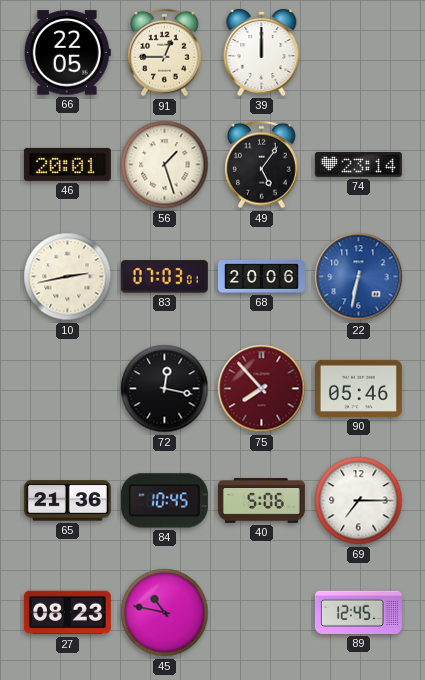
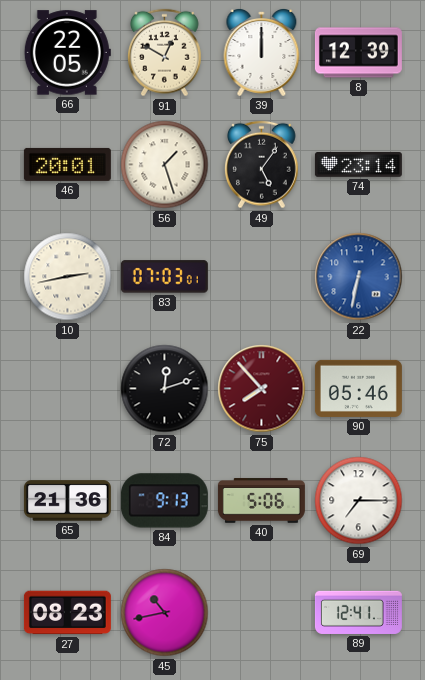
91: 12:45 -> 12:50 (165, 53)
8: none -> 12:39 (358, 53)
68: 20:06 -> none (261, 277)
72: 12:17 -> 12:12 (165, 389)
84: 10:45 -> 9:13 (164, 501)
45: 10:47 -> 10:43 (165, 613)
89: 12:45 -> 12:41 (358, 612)
